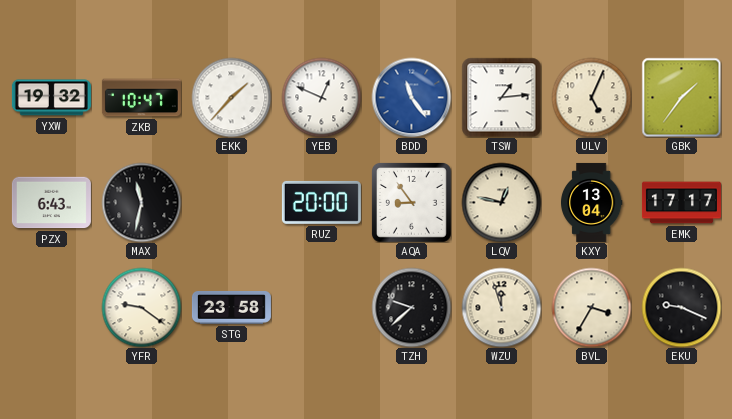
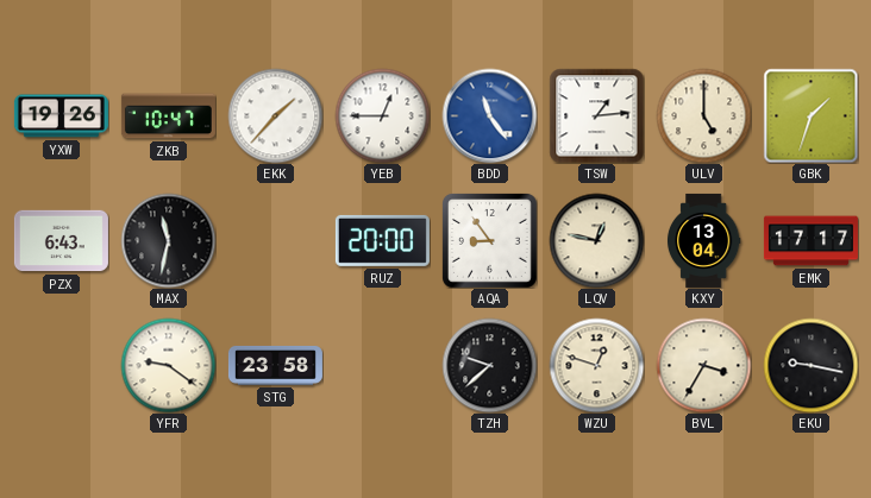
YXW: 19:32 -> 19:26 (61, 116)
YEB: 12:49 -> 12:45 (382, 115)
ULV: 5:04 -> 5:00 (703, 115)
GBK: 1:36 -> 1:33 (810, 115)
WZU: 11:57 -> 12:48 (596, 365)
EKU: 9:19 -> 9:17 (810, 365)
